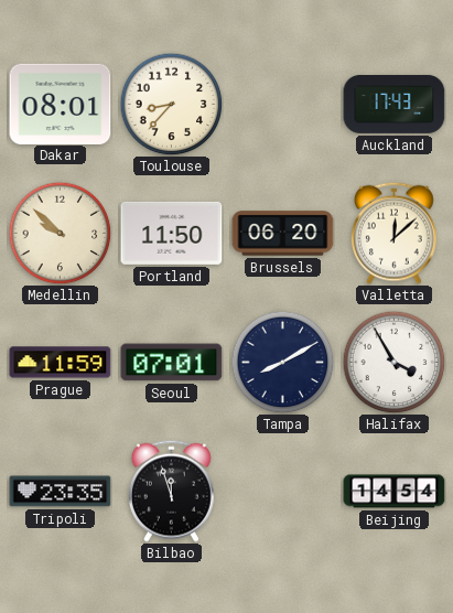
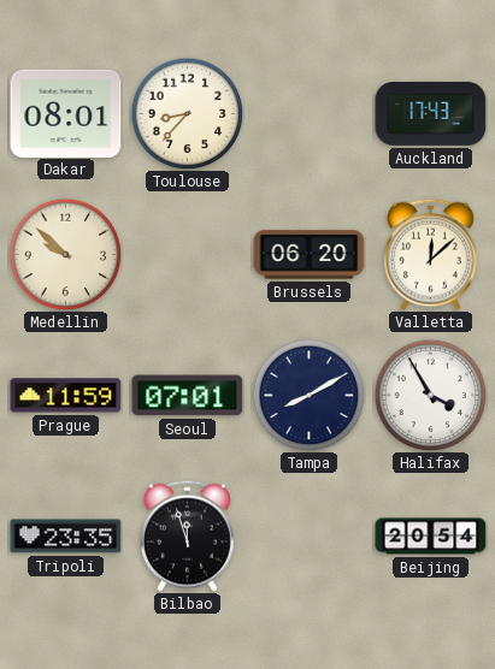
Portland: 11:50 -> none (172, 233)
Beijing: 14:54 -> 20:54 (431, 537)
